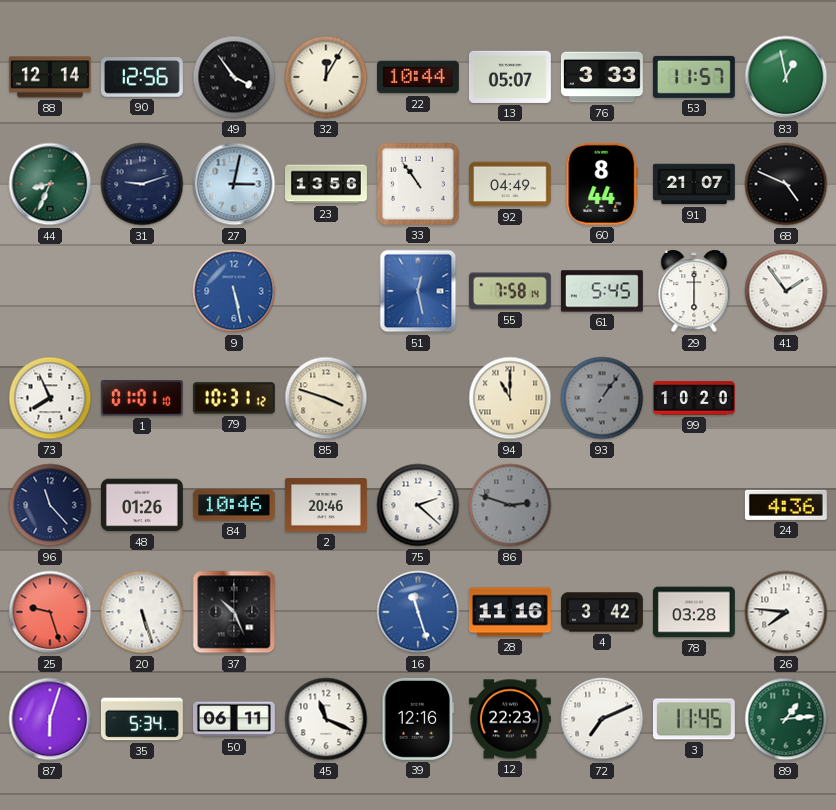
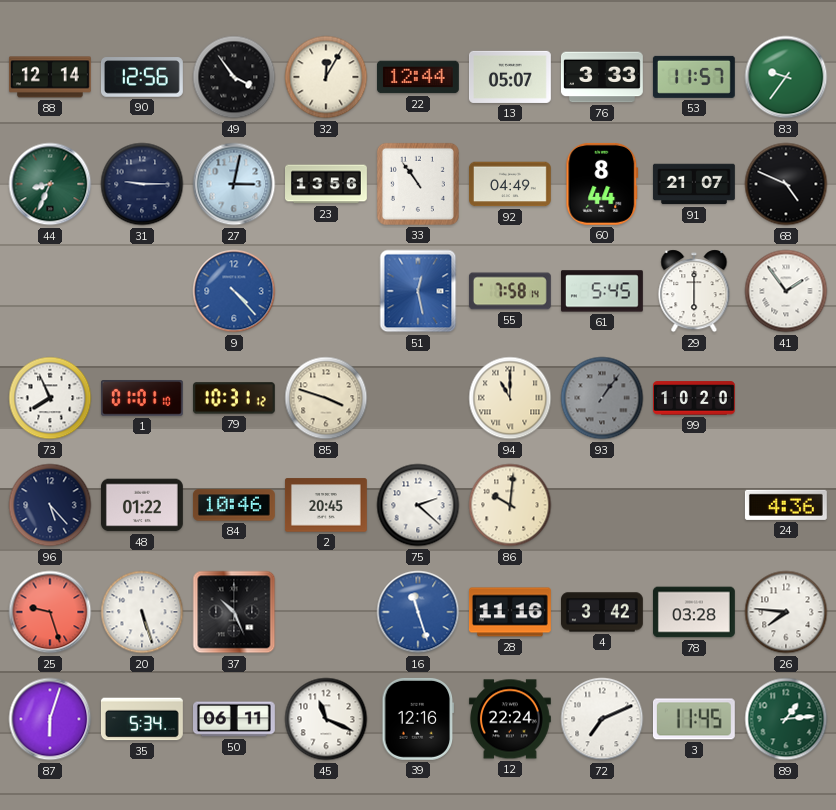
22: 10:44 -> 12:44 (418, 77)
83: 12:58 -> 9:36 (786, 77)
31: 9:12 -> 9:15 (142, 184)
9: 5:28 -> 4:23 (234, 291)
96: 11:23 -> 5:23 (50, 505)
48: 01:26 -> 01:22 (142, 505)
2: 20:46 -> 20:45 (326, 505)
86: 2:48 -> 10:01 (510, 505)
86 dial: grey -> cream (510, 505)
12: 22:23 -> 22:24 (510, 719)
